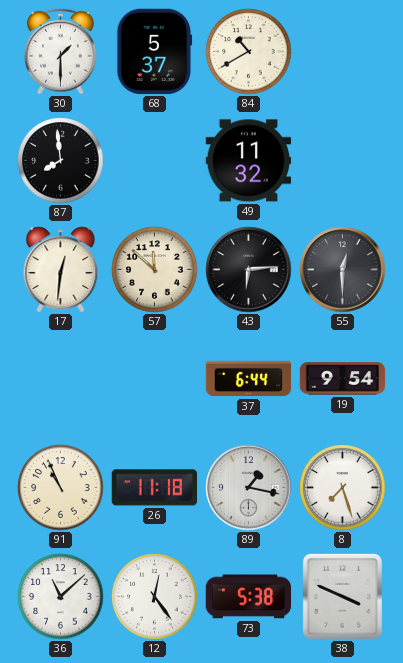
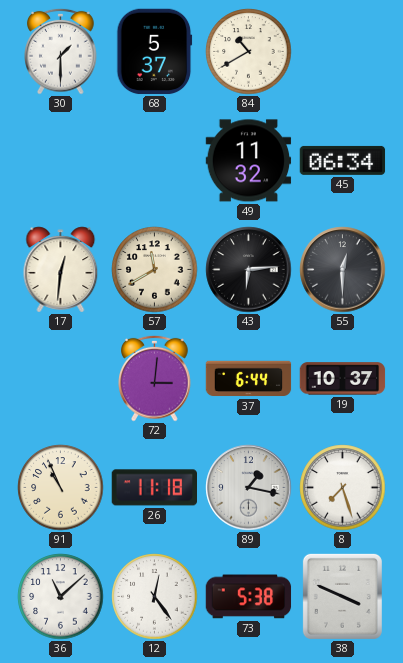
87: 7:59 -> none (61, 161)
45: none -> 06:34 (343, 160)
57: 11:52 -> 11:40 (155, 270)
72: none -> 3:01 (155, 378)
19: 9:54 -> 10:37 (343, 379)
